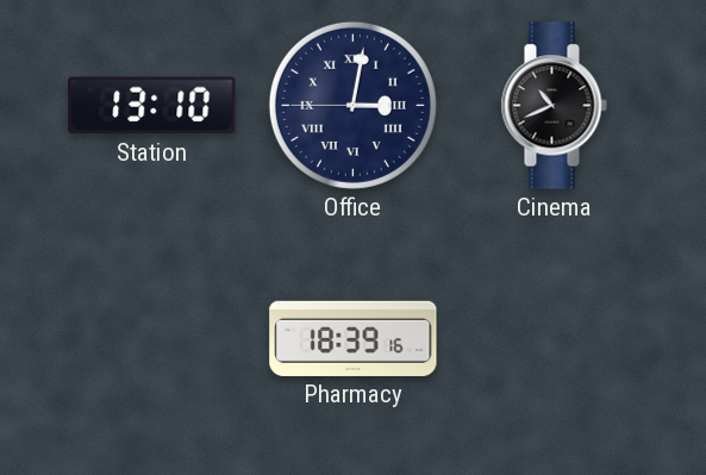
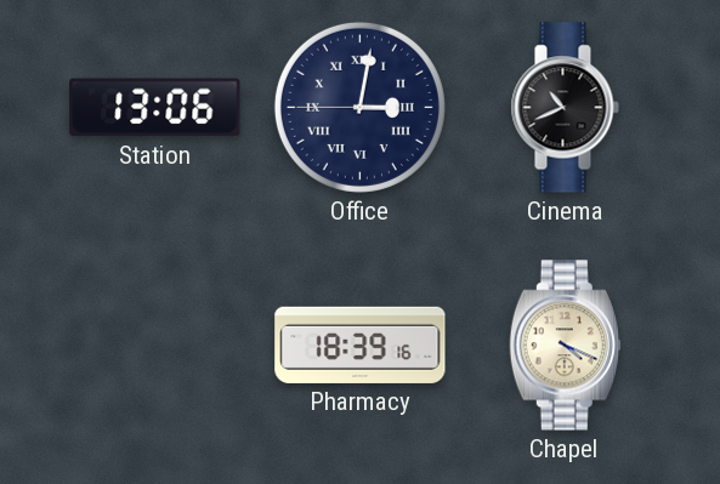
Station: 13:10 -> 13:06 (155, 108)
Chapel: none -> 4:19 (565, 346)
